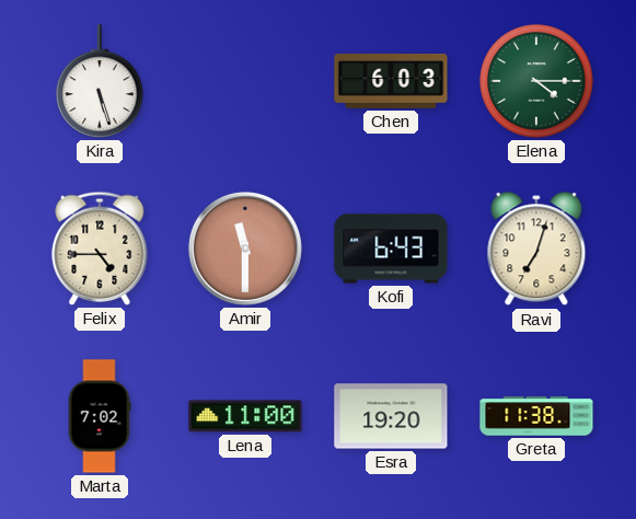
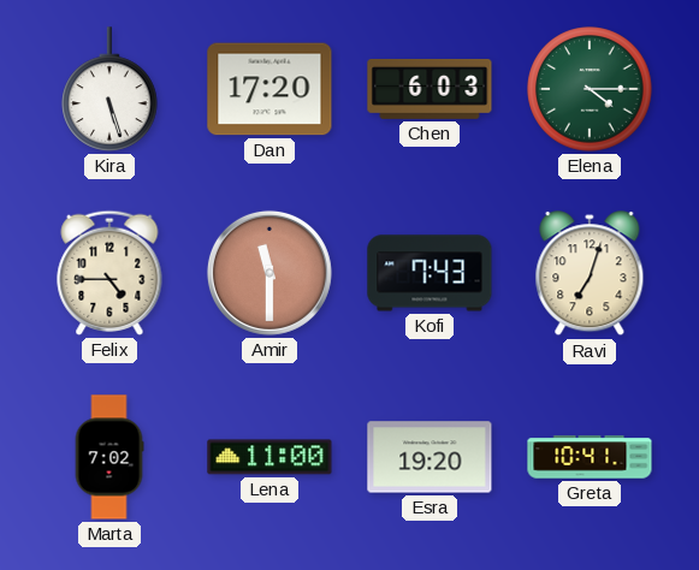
Dan: none -> 17:20 (269, 89)
Kofi: 6:43 -> 7:43 (430, 273)
Greta: 11:38 -> 10:41 (590, 457)
